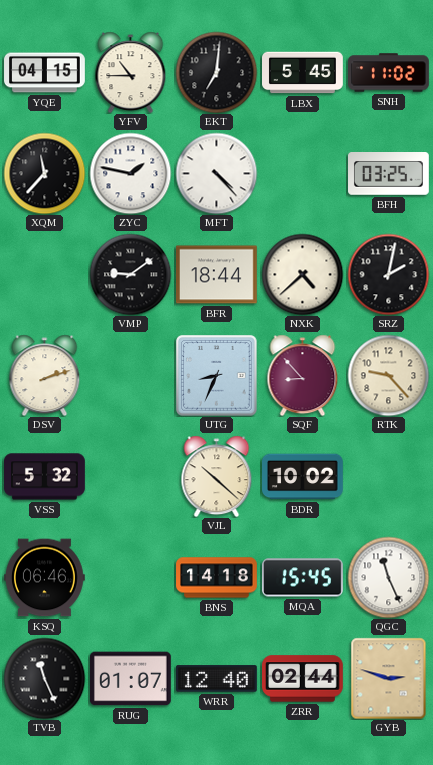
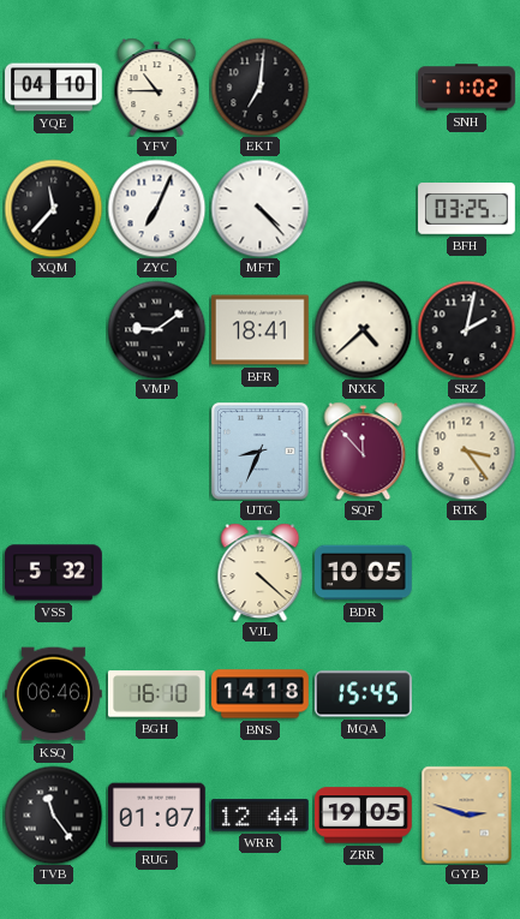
YQE: 04:15 -> 04:10 (54, 88)
LBX: 5:45 -> none (303, 73)
ZYC: 1:47 -> 7:04 (156, 208)
BFR: 18:44 -> 18:41 (261, 330)
DSV: 2:12 -> none (45, 375)
SQF: 8:53 -> 11:53 (364, 450)
RTK: 9:23 -> 3:24 (466, 450)
VJL: 10:22 -> 4:22 (261, 572)
BDR: 10:02 -> 10:05 (364, 573)
BGH: none -> 16:10 (156, 694)
QGC: 11:26 -> none (388, 577)
TVB: 11:26 -> 11:24 (53, 814)
WRR: 12:40 -> 12:44 (261, 816)
ZRR: 02:44 -> 19:05 (364, 816)
